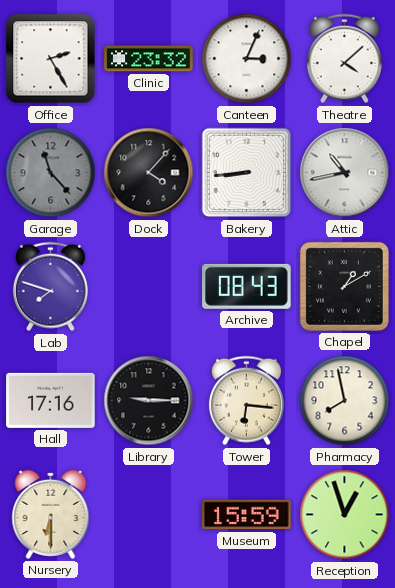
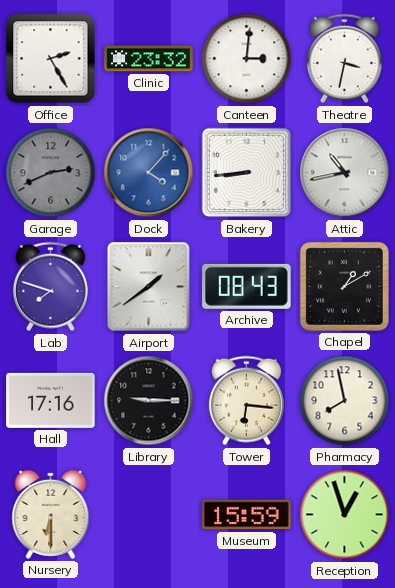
Canteen: 3:04 -> 3:01 (247, 59)
Theatre: 4:08 -> 3:32 (344, 59)
Garage: 11:23 -> 2:41 (51, 173)
Dock dial: black -> blue (149, 173)
Airport: none -> 1:39 (149, 287)
